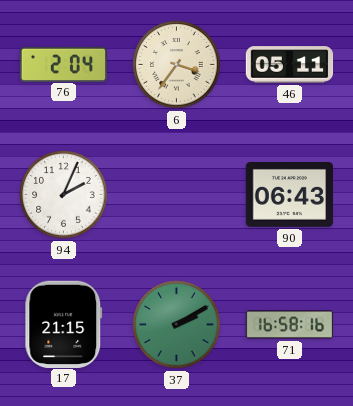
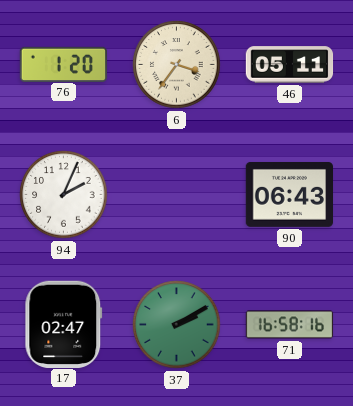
76: 2:04 -> 1:20 (64, 64)
17: 21:15 -> 02:47 (64, 324)
